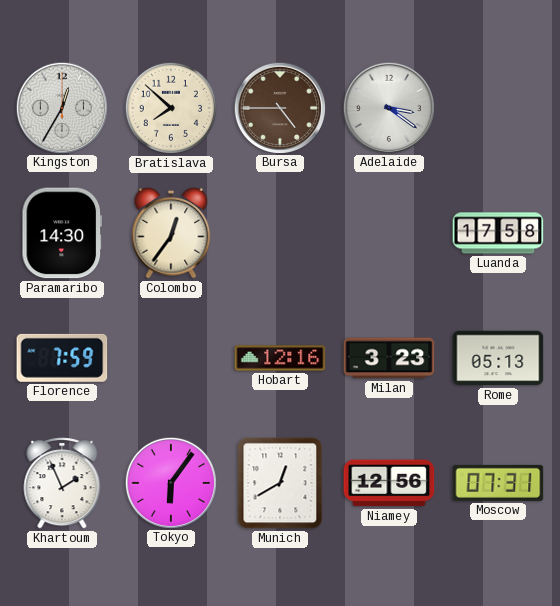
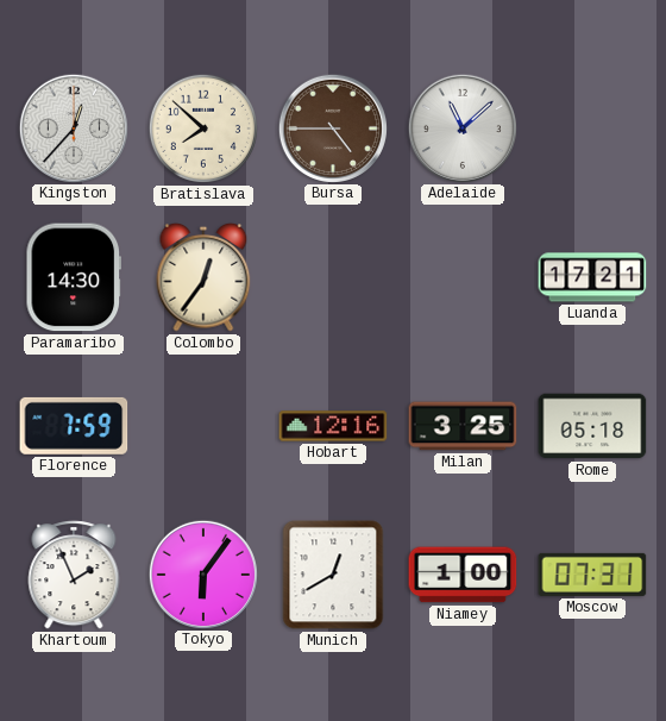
Kingston: 12:35 -> 12:37 (73, 127)
Adelaide: 3:21 -> 11:08 (461, 127)
Luanda: 17:58 -> 17:21 (592, 277)
Milan: 3:23 -> 3:25 (463, 426)
Rome: 05:13 -> 05:18 (592, 426)
Niamey: 12:56 -> 1:00 (463, 575)
